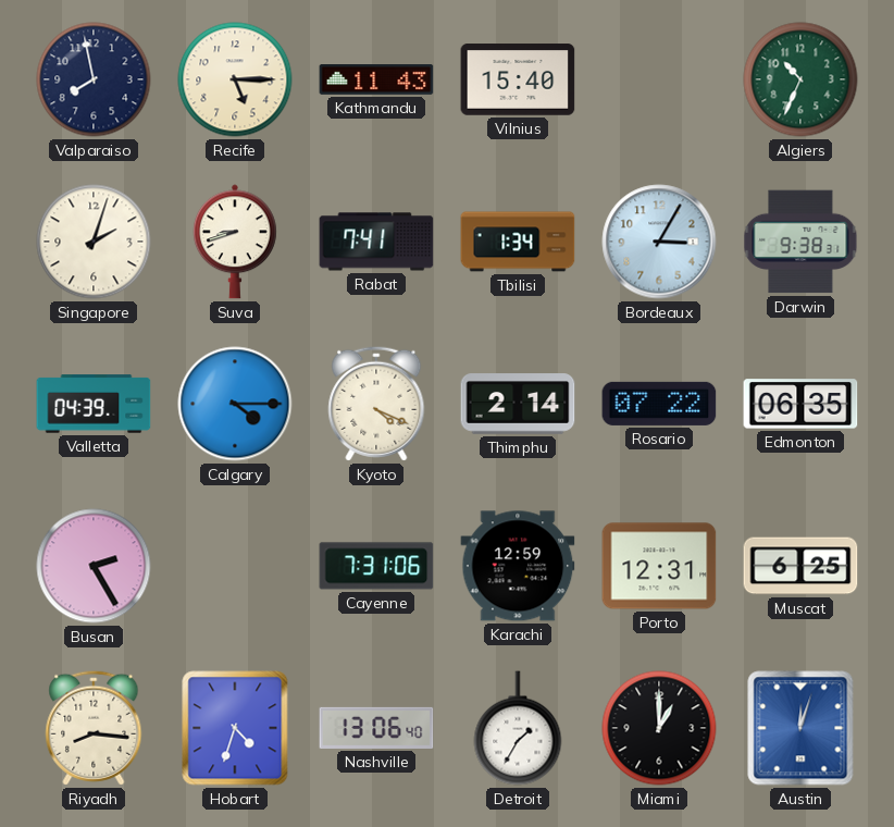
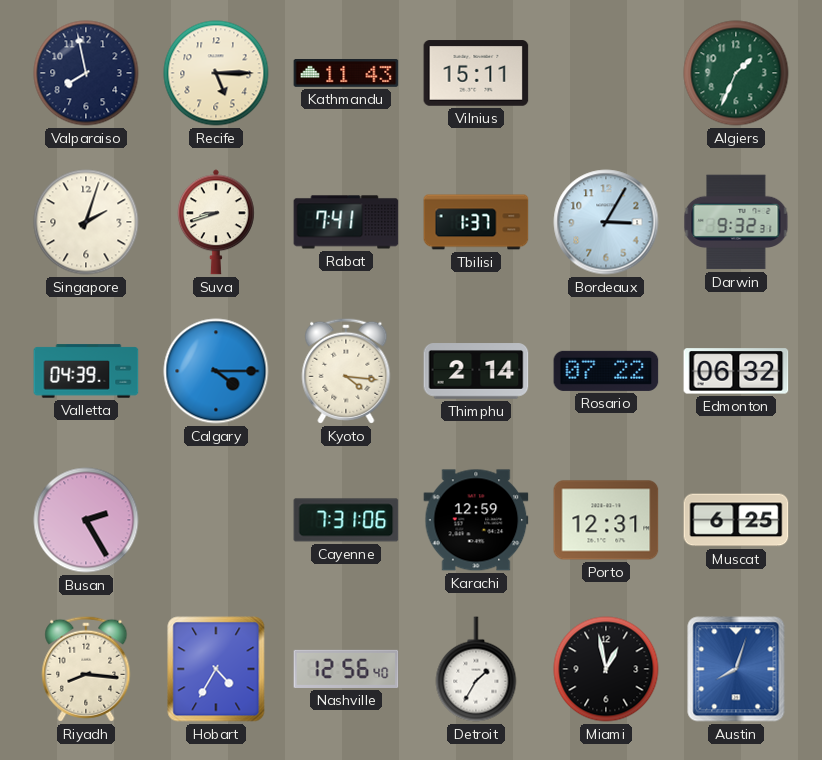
Vilnius: 15:40 -> 15:11 (476, 73)
Algiers: 10:34 -> 1:34 (736, 73)
Tbilisi: 1:34 -> 1:37 (476, 222)
Darwin: 9:38 -> 9:32 (736, 222)
Kyoto: 4:19 -> 4:16 (346, 371)
Edmonton: 06:35 -> 06:32 (736, 371)
Hobart: 4:33 -> 4:35 (216, 669)
Nashville: 13:06 -> 12:56 (346, 669)
Miami: 1:00 -> 12:58 (606, 669)
Austin: 12:03 -> 8:03 (736, 669)
